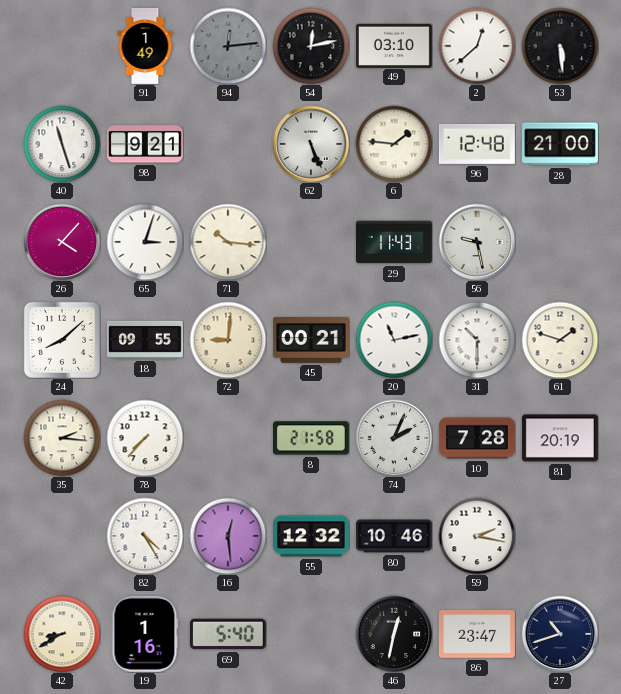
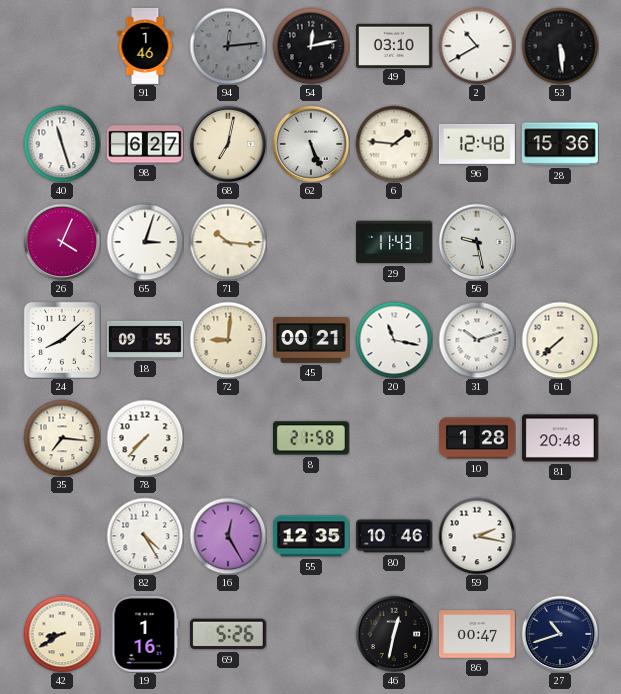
91: 1:49 -> 1:46 (145, 46)
2: 12:38 -> 10:40 (477, 46)
98: 9:21 -> 6:27 (145, 144)
68: none -> 7:02 (228, 144)
28: 21:00 -> 15:36 (560, 144)
26: 4:07 -> 4:04 (62, 242)
20: 11:13 -> 11:17 (394, 340)
31: 10:30 -> 10:12 (477, 340)
61: 1:48 -> 7:38 (560, 340)
35: 2:16 -> 7:16 (62, 438)
74: 2:04 -> none (394, 438)
10: 7:28 -> 1:28 (477, 438)
81: 20:19 -> 20:48 (560, 438)
16: 12:29 -> 12:25 (228, 536)
55: 12:32 -> 12:35 (311, 536)
69: 5:40 -> 5:26 (228, 634)
86: 23:47 -> 00:47 (477, 634)
